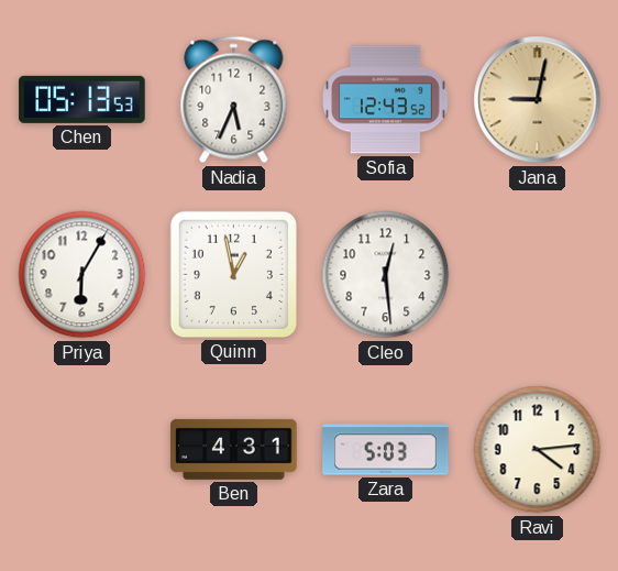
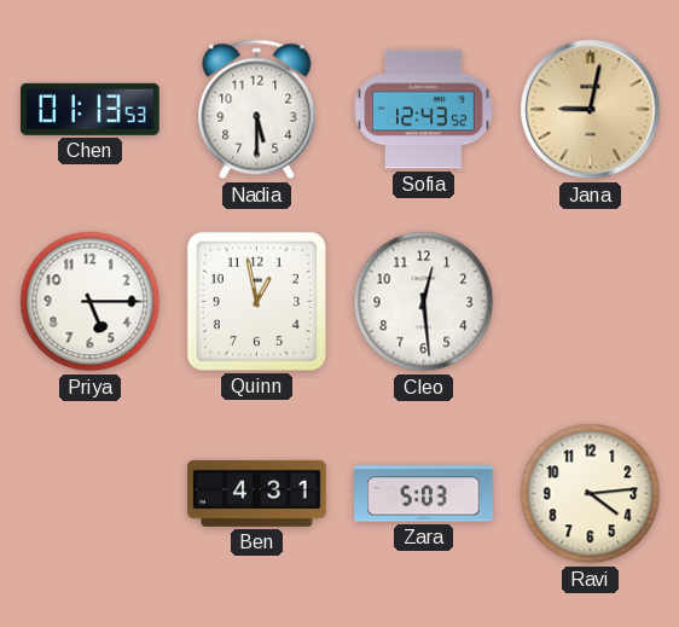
Chen: 05:13 -> 01:13 (91, 109)
Nadia: 5:34 -> 5:30 (257, 110)
Priya: 6:05 -> 5:15 (91, 302)
